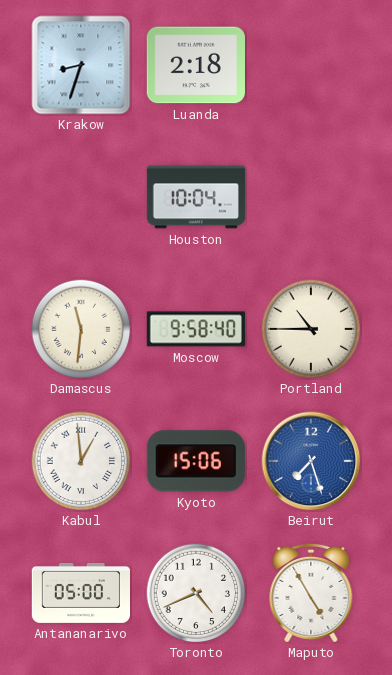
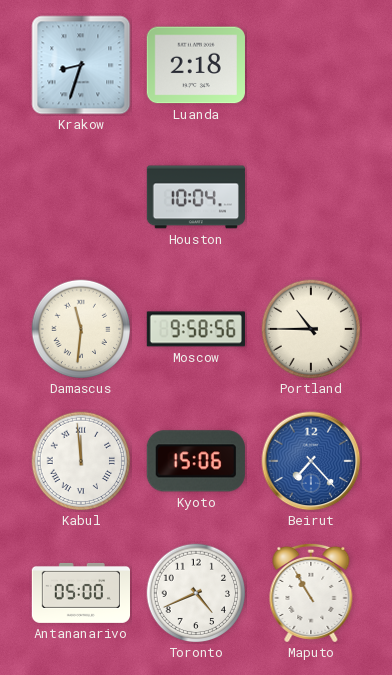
Moscow: 9:58:40 -> 9:58:56 (196, 329)
Kabul: 12:59 -> 11:59 (81, 461)
Beirut: 7:27 -> 7:23 (311, 461)
Maputo: 4:55 -> 10:55 (311, 593)
